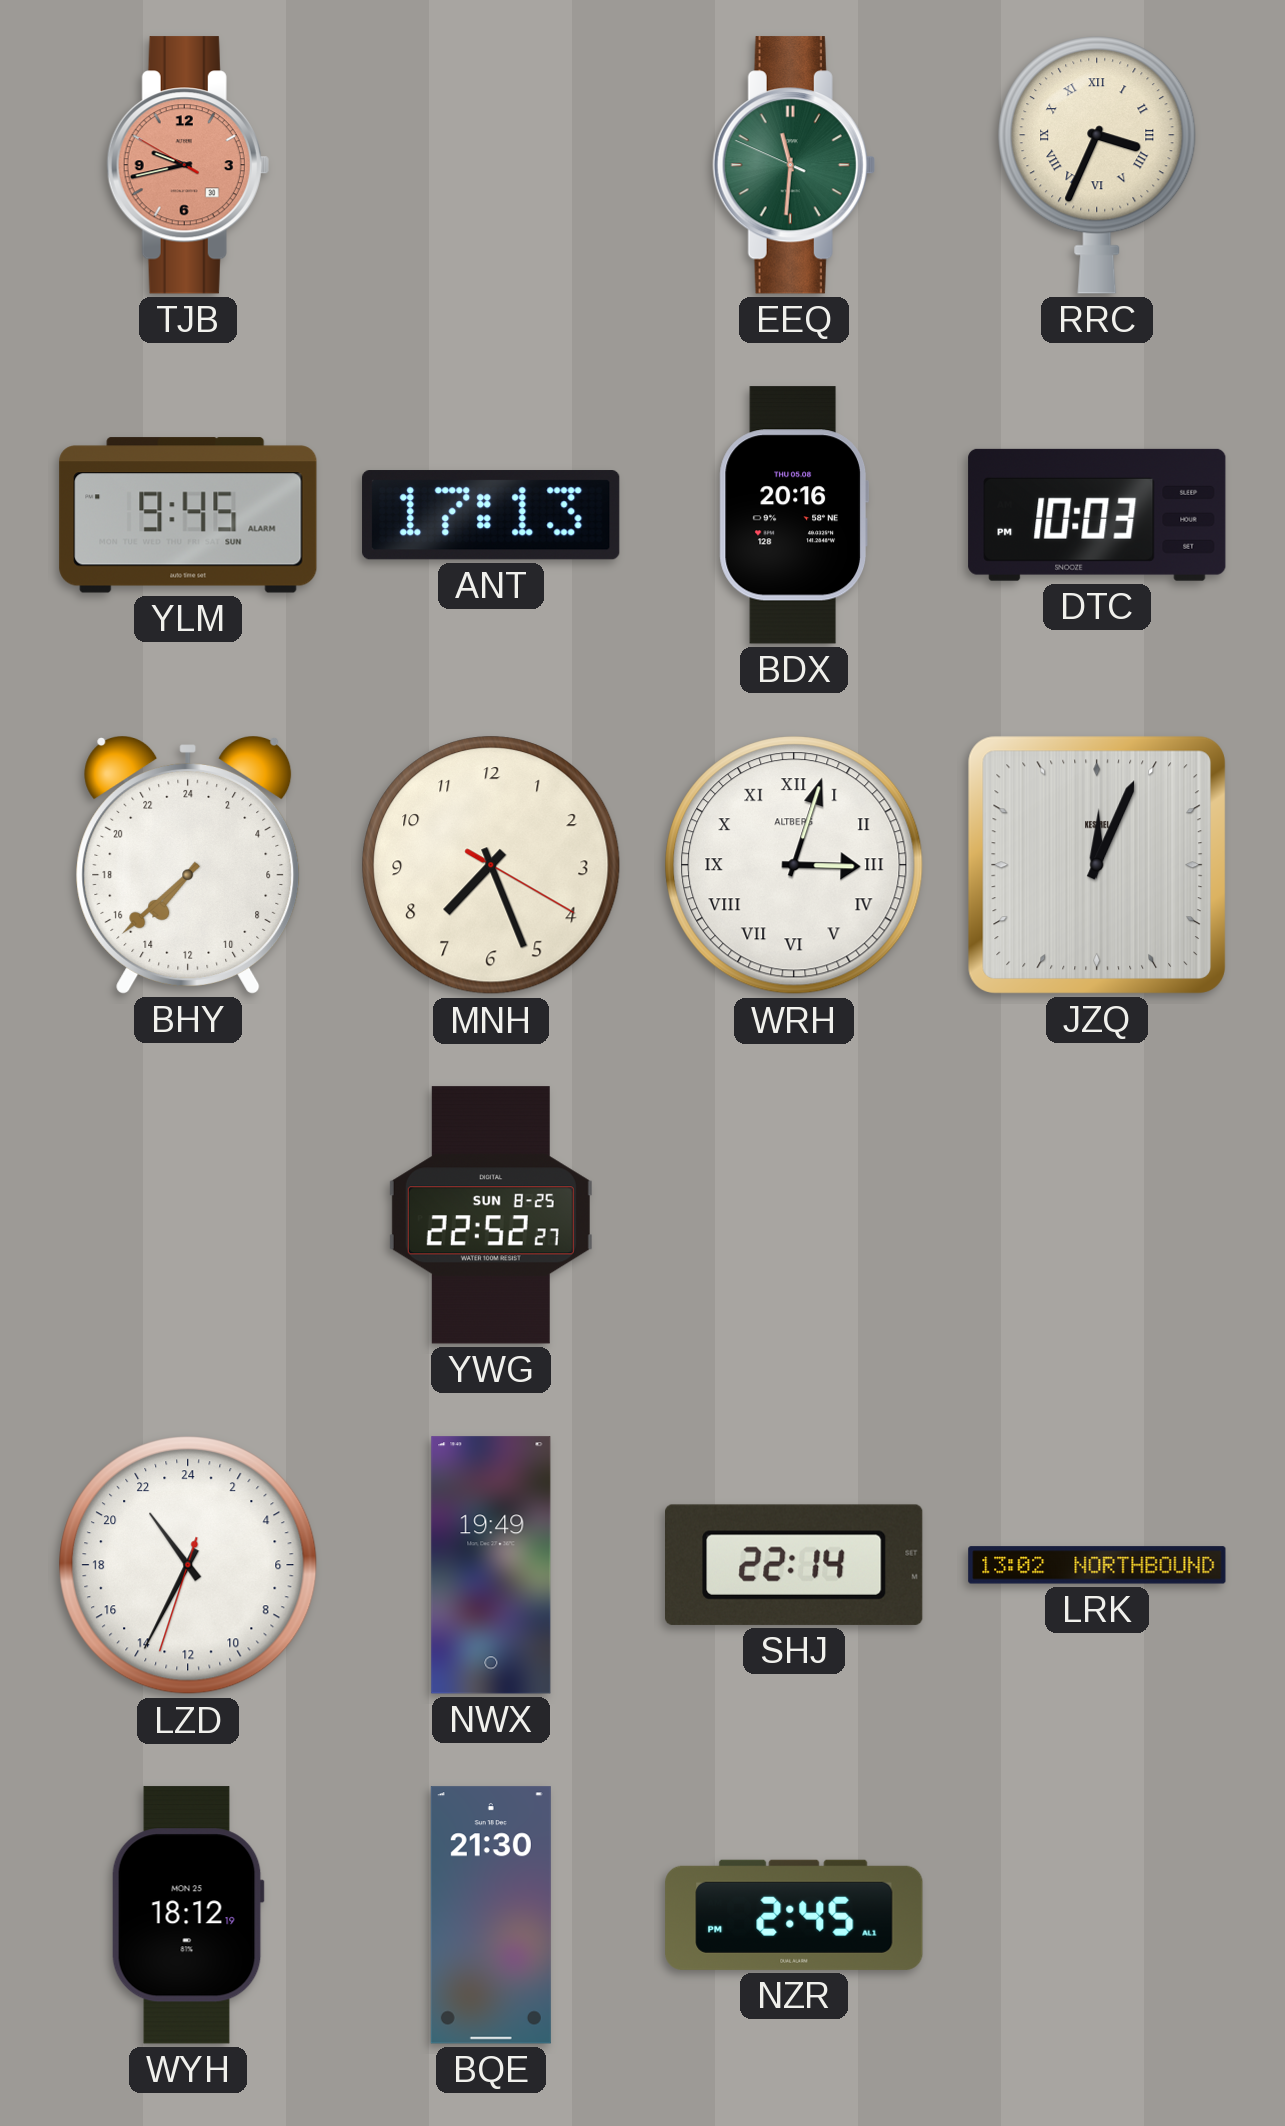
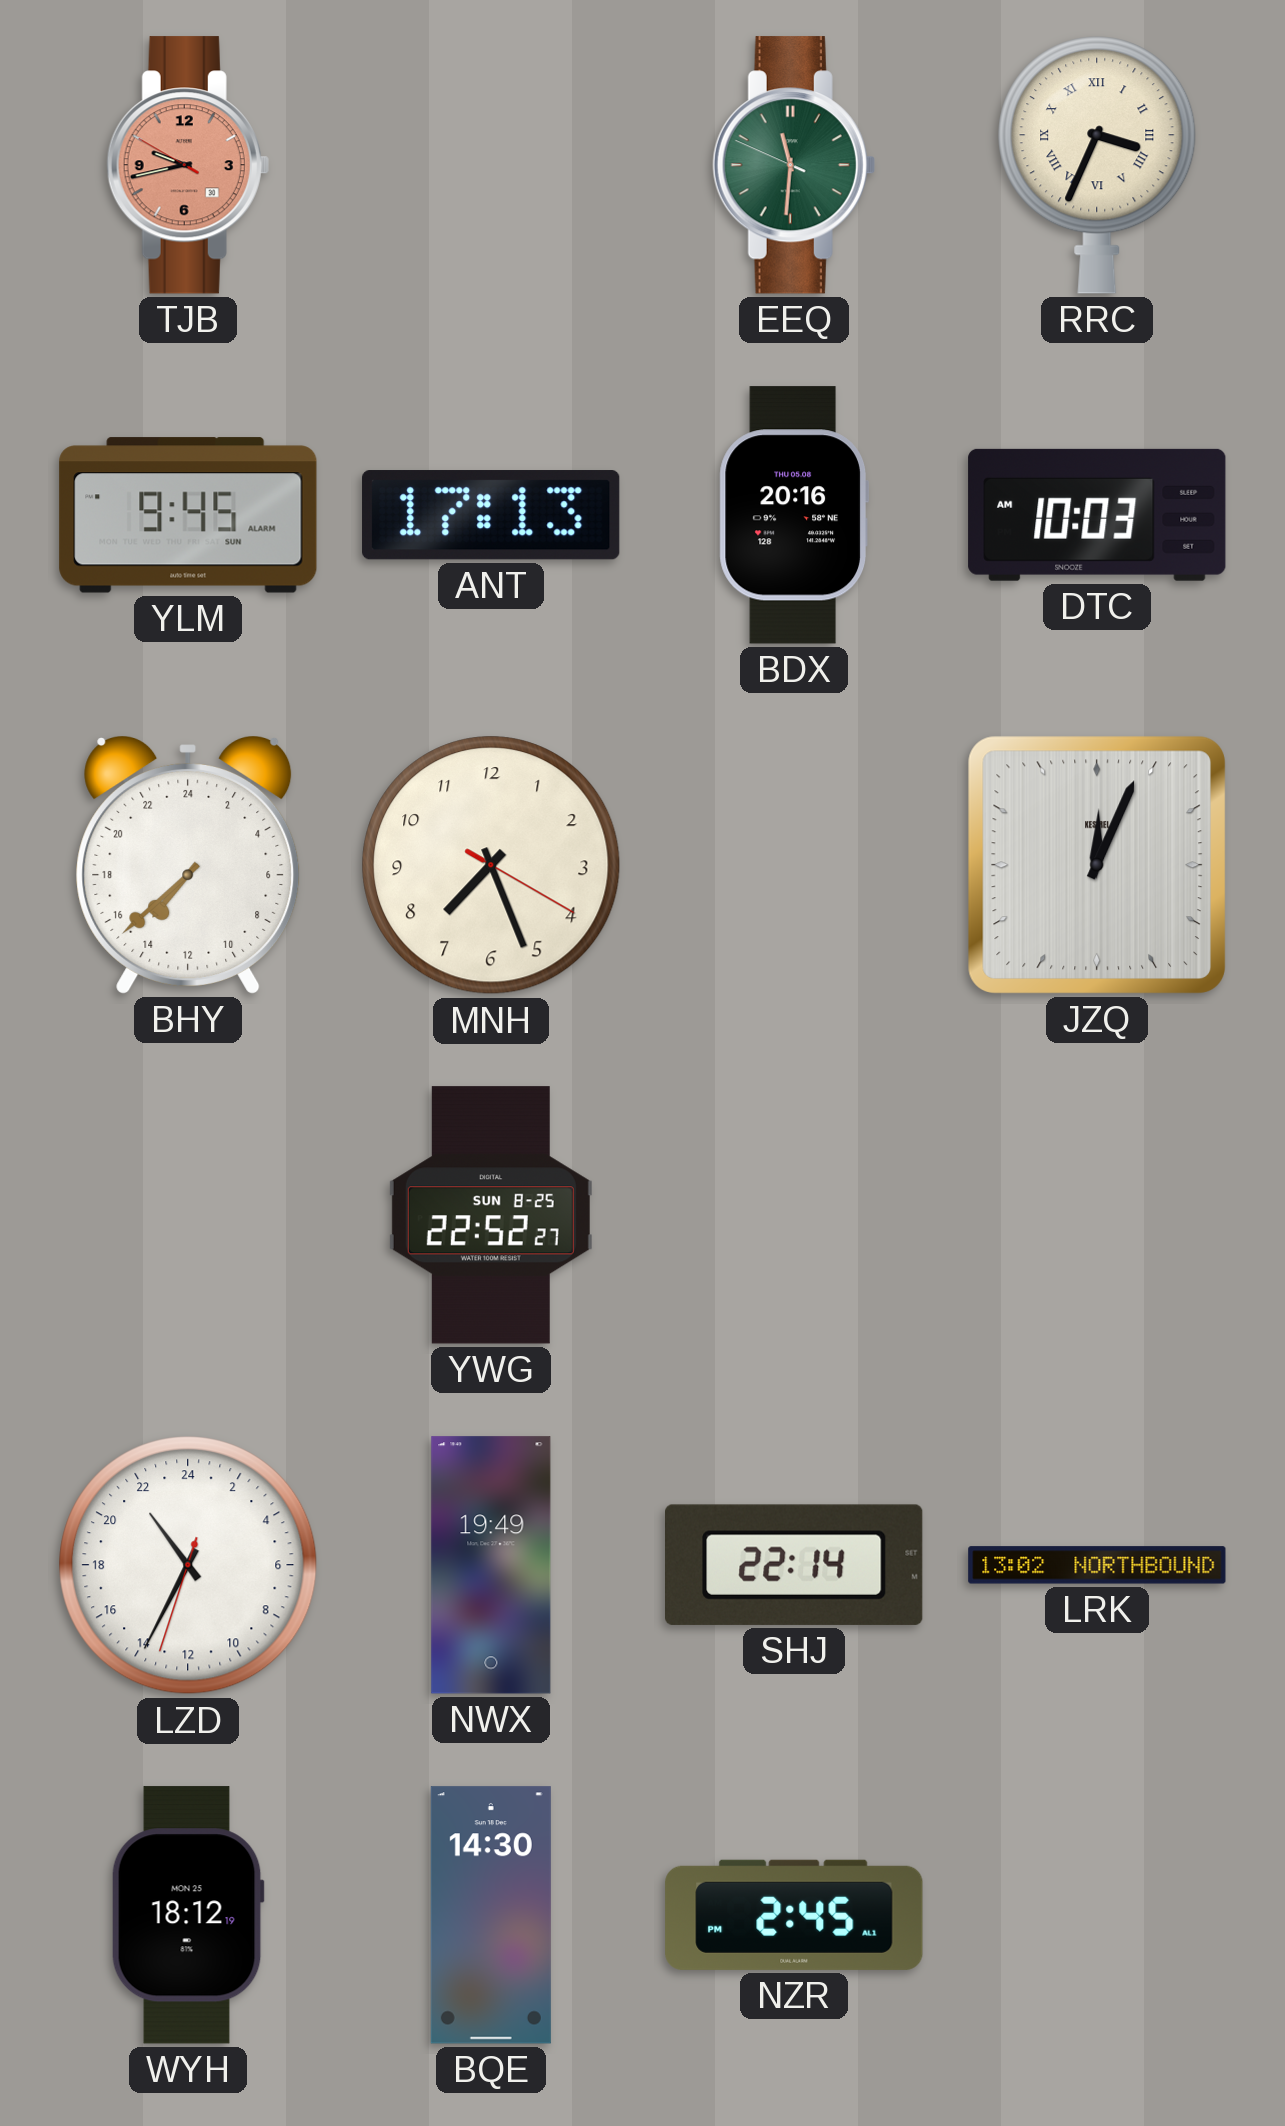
DTC: 10:03 PM -> 10:03 AM (1097, 515)
WRH: 3:03 -> none (794, 865)
BQE: 21:30 -> 14:30 (491, 1915)
